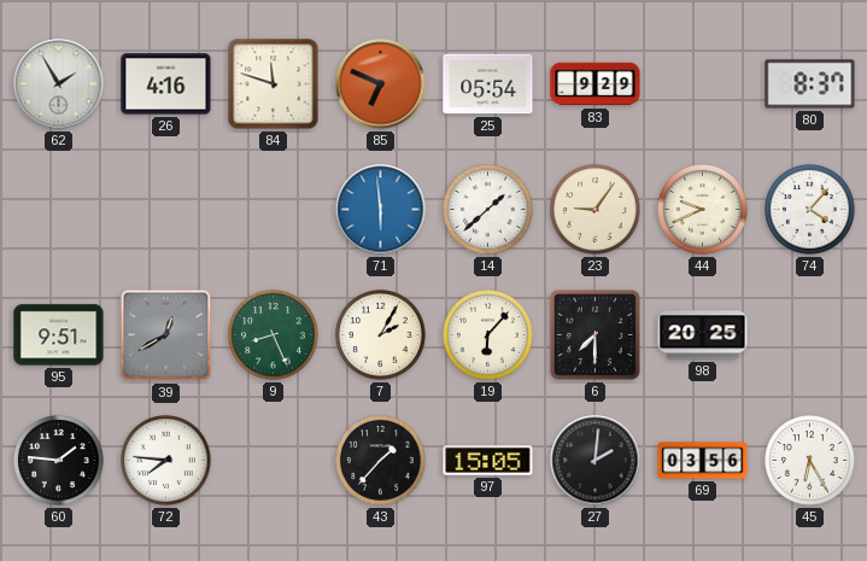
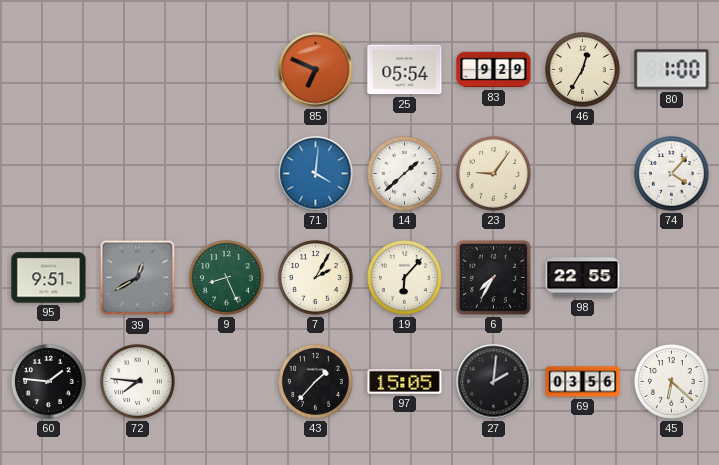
62: 1:55 -> none (59, 84)
26: 4:16 -> none (166, 84)
84: 11:48 -> none (274, 84)
46: none -> 12:35 (583, 70)
80: 8:37 -> 1:00 (672, 70)
71: 5:59 -> 4:01 (316, 174)
44: 9:41 -> none (703, 210)
6: 7:30 -> 7:35 (493, 277)
98: 20:25 -> 22:55 (583, 278)
45: 6:25 -> 6:22 (672, 382)
